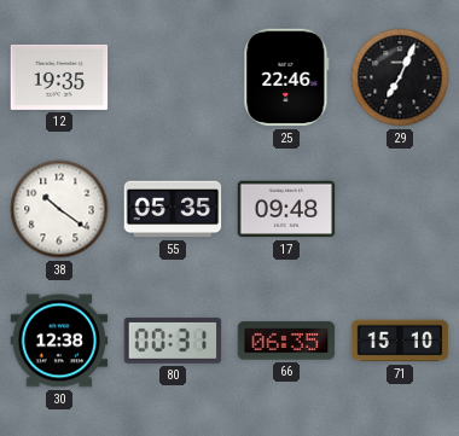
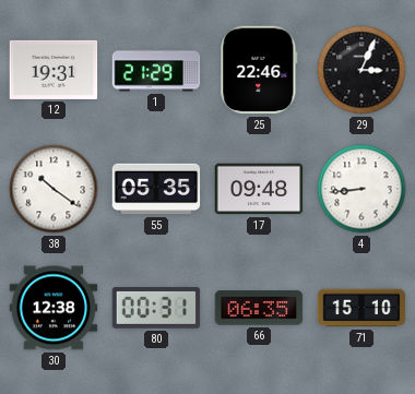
12: 19:35 -> 19:31 (54, 70)
1: none -> 21:29 (156, 70)
29: 7:04 -> 3:04 (361, 70)
4: none -> 8:44 (361, 189)
